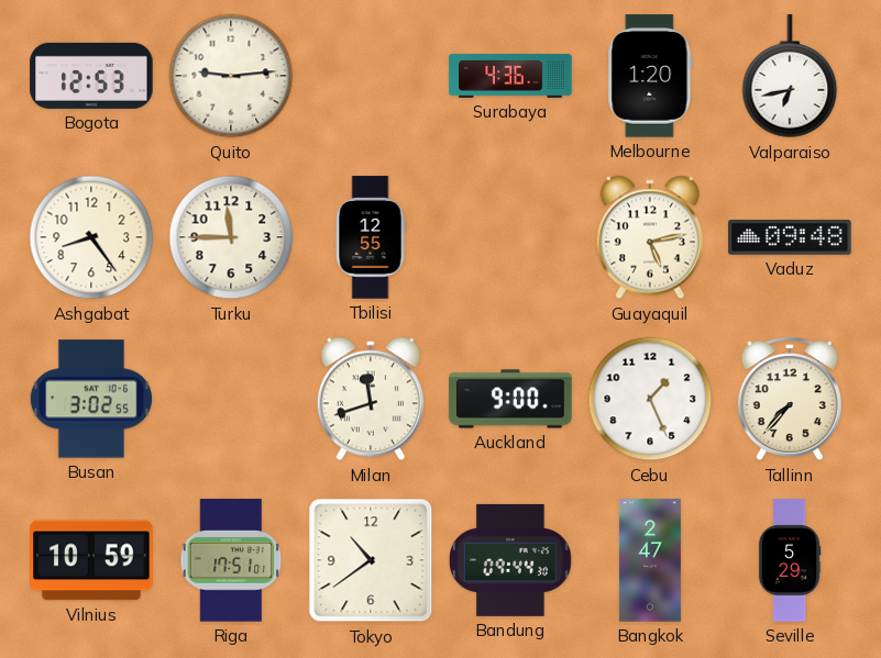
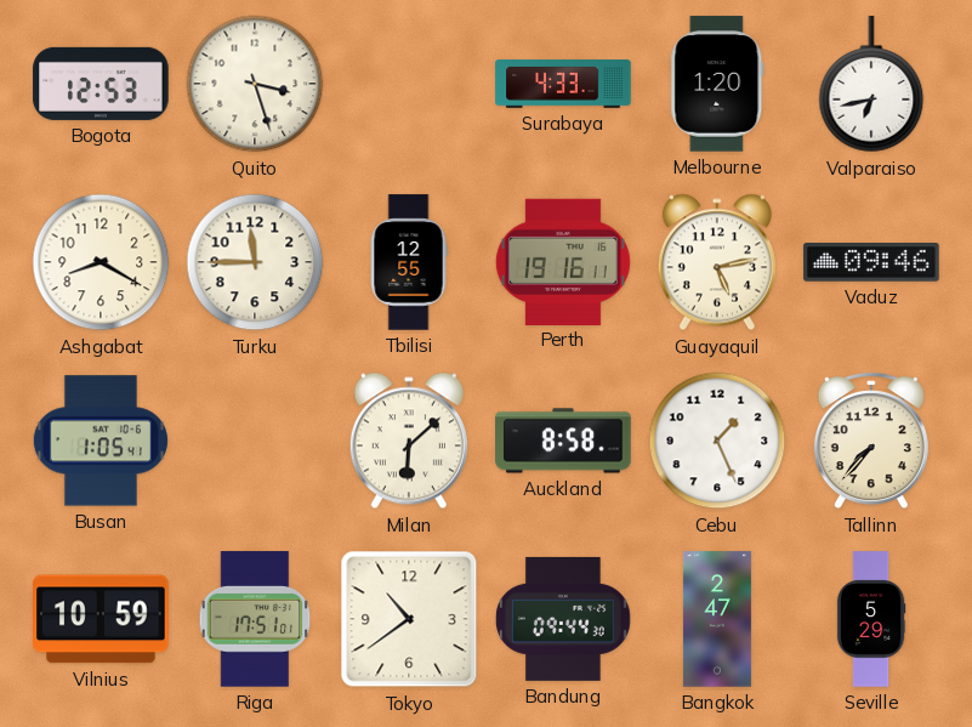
Quito: 9:14 -> 3:27 (255, 84)
Surabaya: 4:36 -> 4:33 (563, 84)
Ashgabat: 8:24 -> 8:20 (101, 262)
Perth: none -> 19:16 (563, 261)
Vaduz: 09:48 -> 09:46 (871, 262)
Busan: 3:02 -> 1:05 (101, 441)
Milan: 11:42 -> 6:08 (409, 441)
Auckland: 9:00 -> 8:58 (563, 441)
